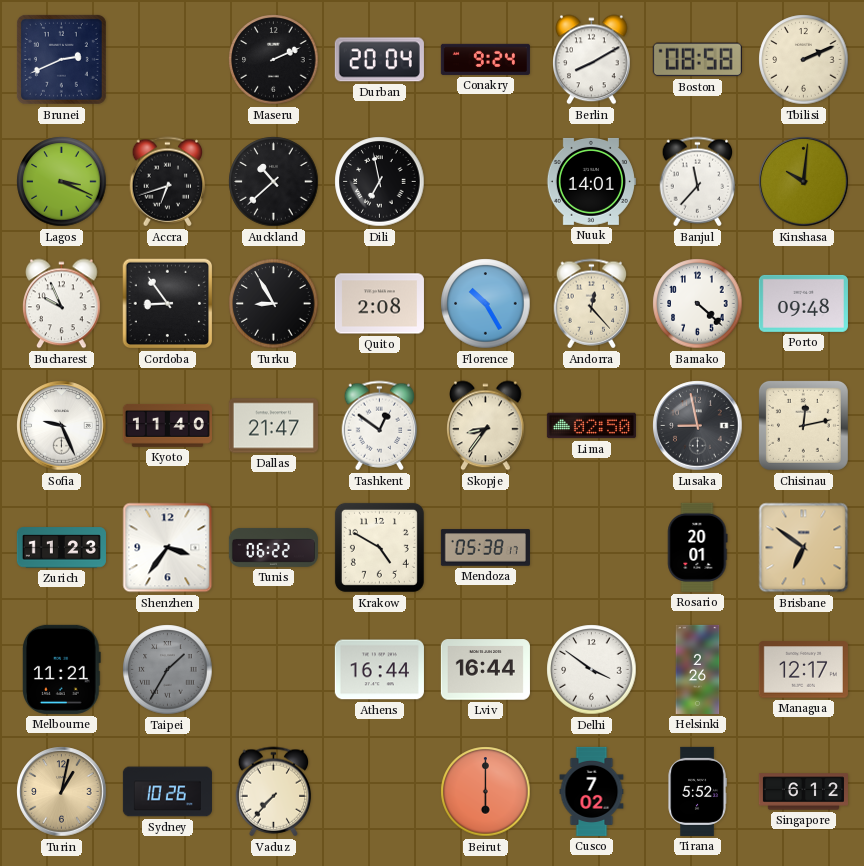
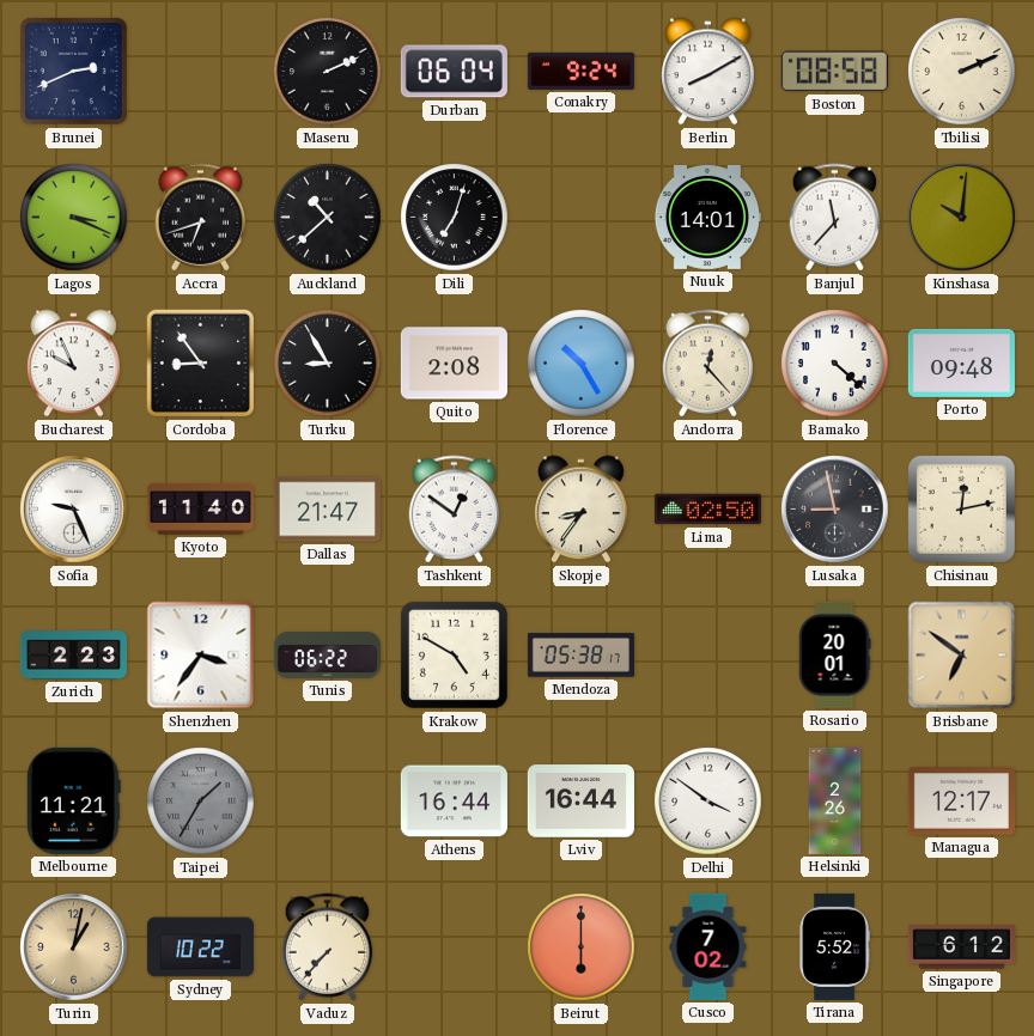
Durban: 20:04 -> 06:04 (454, 72)
Dili: 6:58 -> 7:03 (455, 218)
Zurich: 11:23 -> 2:23 (73, 656)
Sydney: 10:26 -> 10:22 (200, 947)
